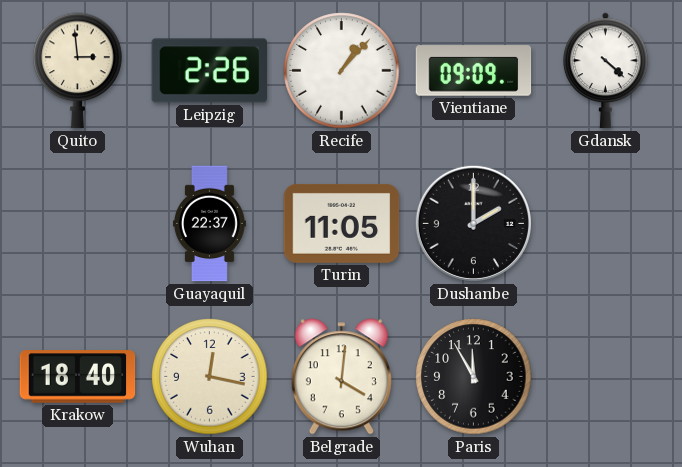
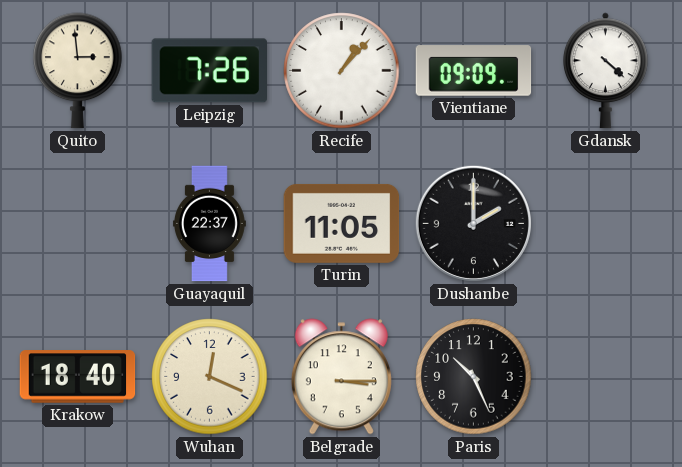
Leipzig: 2:26 -> 7:26 (209, 71)
Wuhan: 12:17 -> 12:19 (210, 377)
Belgrade: 4:01 -> 3:15 (341, 377)
Paris: 11:55 -> 10:26 (474, 377)
